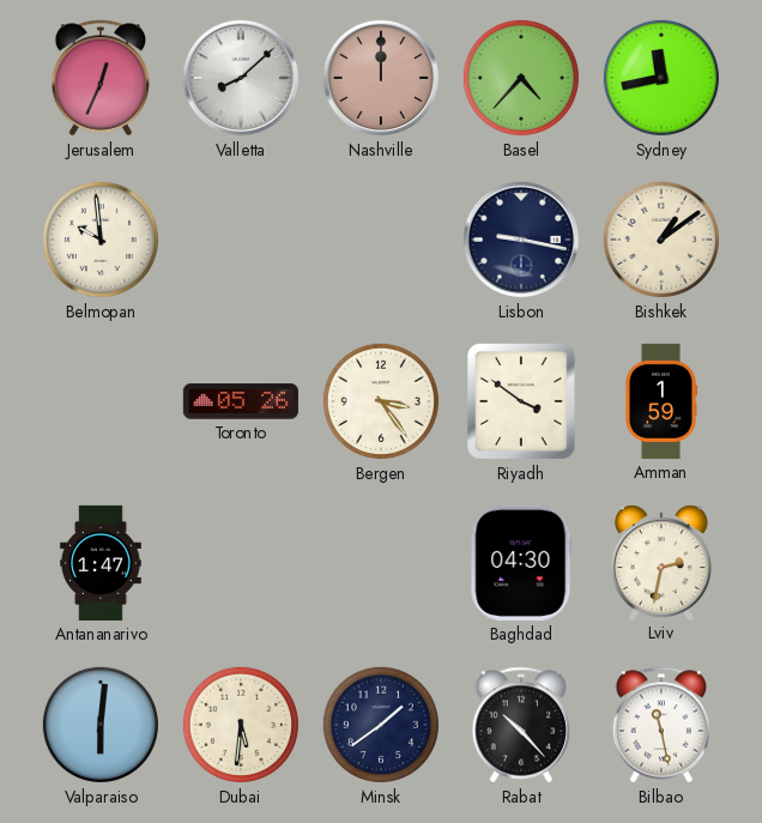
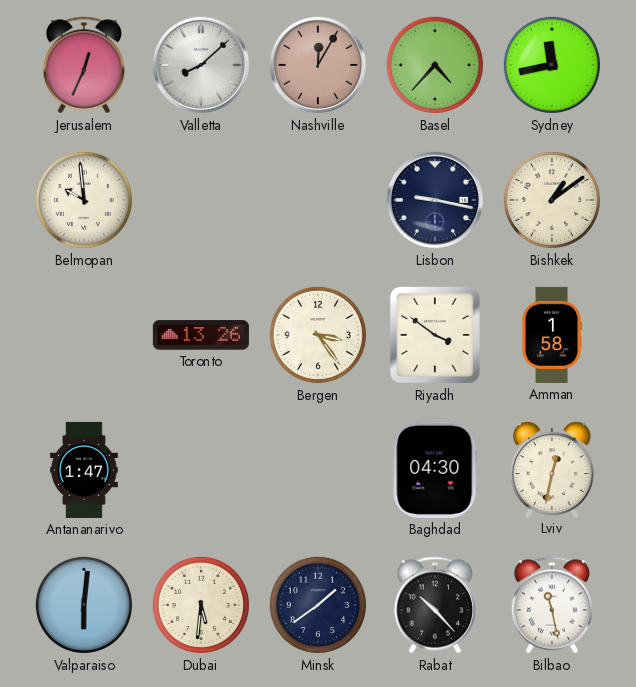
Nashville: 12:00 -> 12:05 (318, 65)
Toronto: 05:26 -> 13:26 (201, 335)
Amman: 1:59 -> 1:58 (552, 335)
Lviv: 2:32 -> 12:32 (552, 469)
